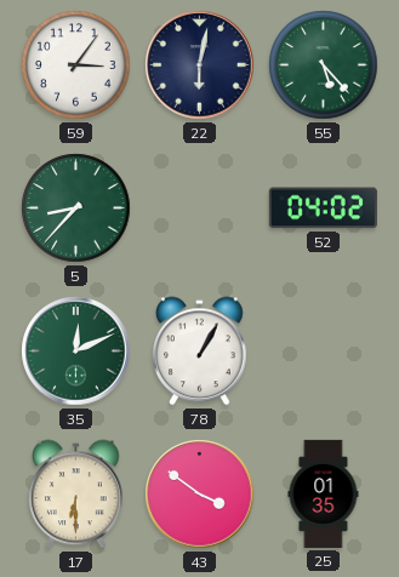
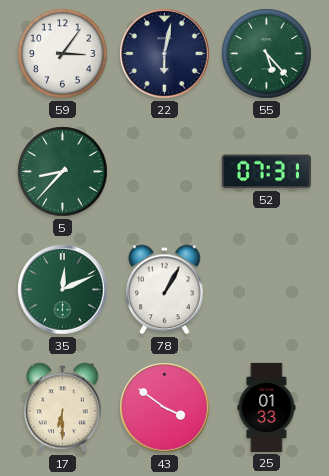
52: 04:02 -> 07:31 (266, 172)
25: 01:35 -> 01:33 (267, 407)
